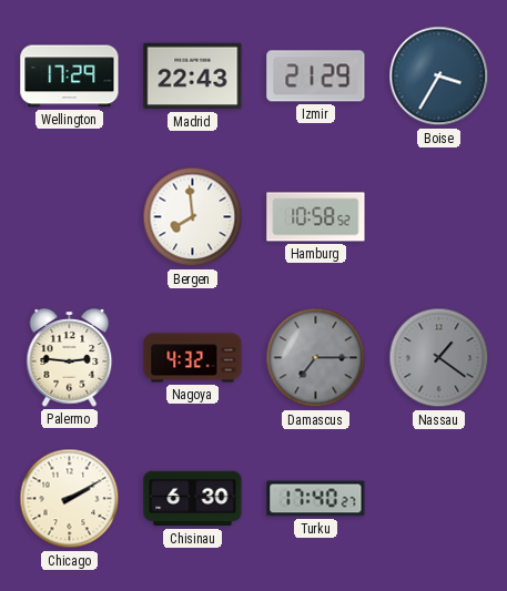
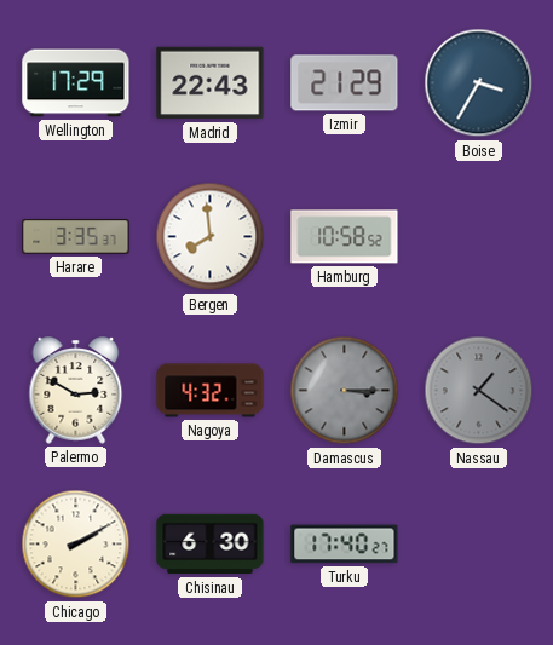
Harare: none -> 3:35 (76, 237)
Palermo: 2:46 -> 2:50 (76, 391)
Damascus: 7:15 -> 3:15 (345, 391)
